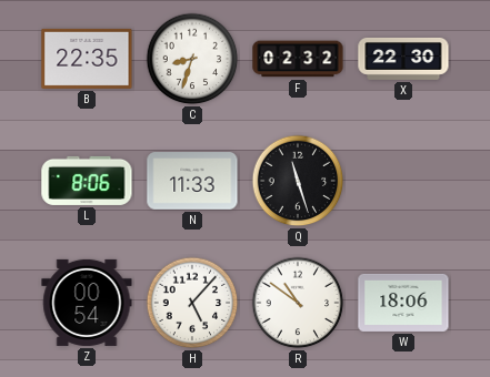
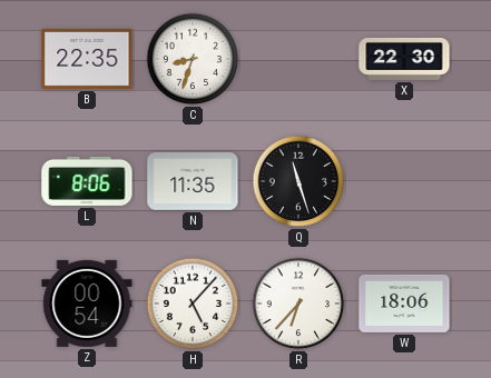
F: 02:32 -> none (298, 59)
N: 11:33 -> 11:35 (193, 181)
R: 10:51 -> 6:37 (298, 304)
